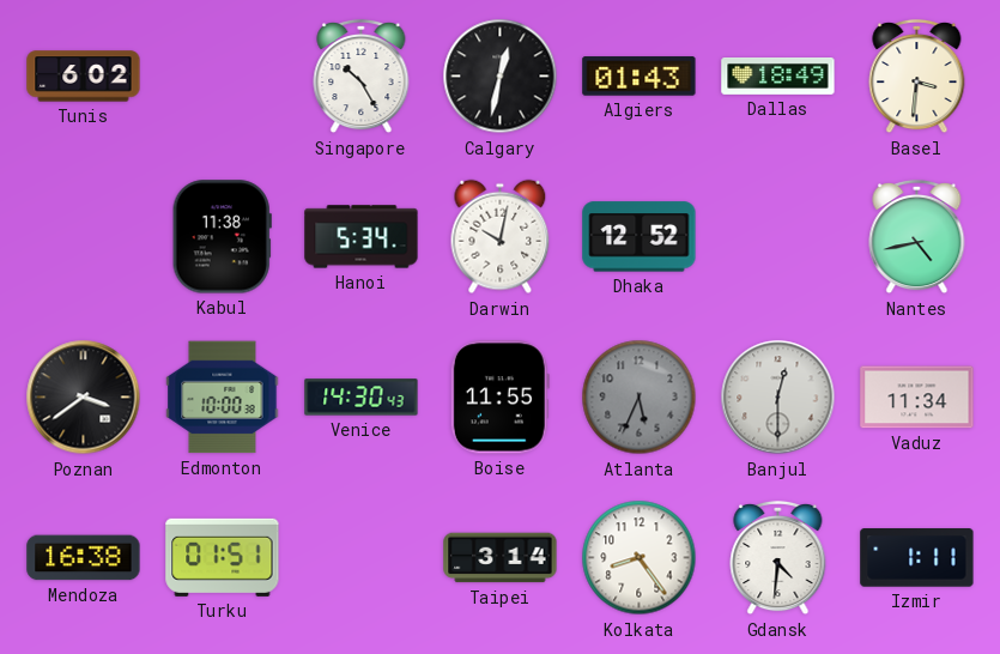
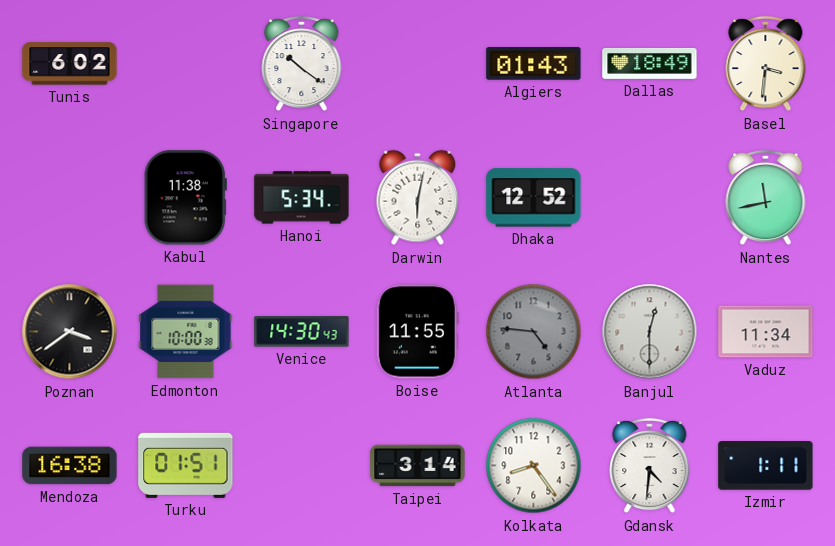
Singapore: 10:25 -> 10:21 (302, 64)
Calgary: 12:32 -> none (501, 77)
Darwin: 10:02 -> 6:02 (418, 198)
Nantes: 4:43 -> 11:43 (766, 198)
Atlanta: 5:34 -> 4:46 (534, 332)
